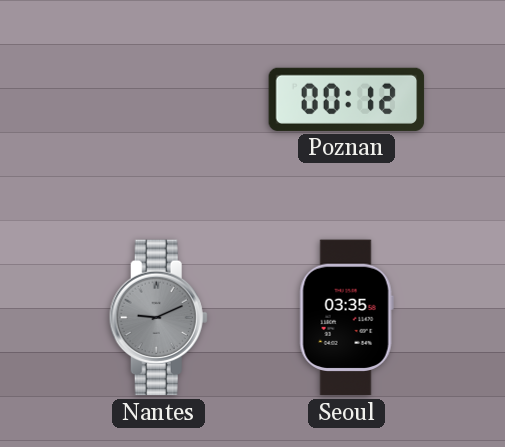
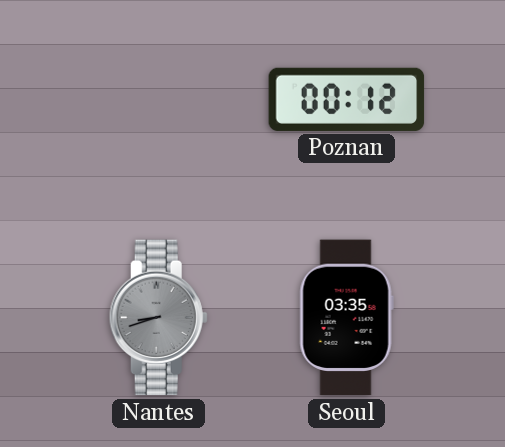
Nantes: 9:11 -> 8:42 (158, 318)
